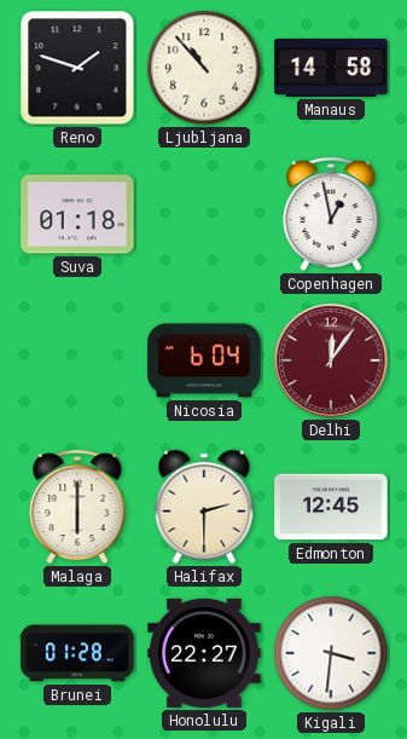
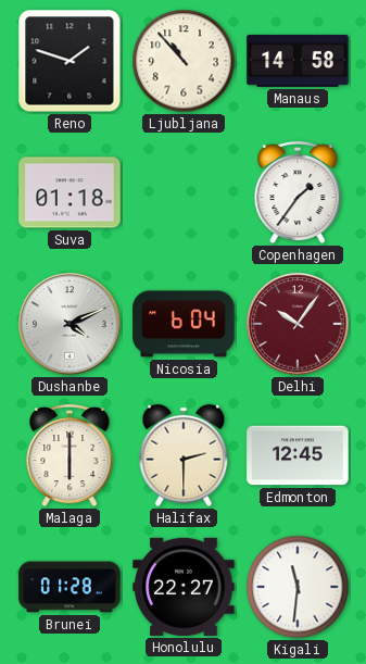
Copenhagen: 12:58 -> 1:36 (298, 192)
Dushanbe: none -> 4:11 (70, 324)
Delhi: 12:06 -> 10:06 (298, 324)
Kigali: 3:31 -> 11:31 (298, 587)
